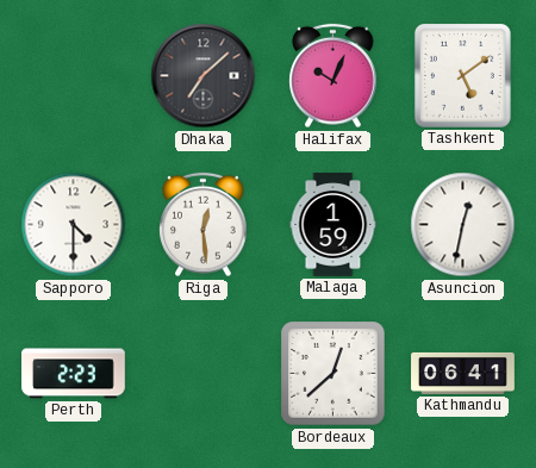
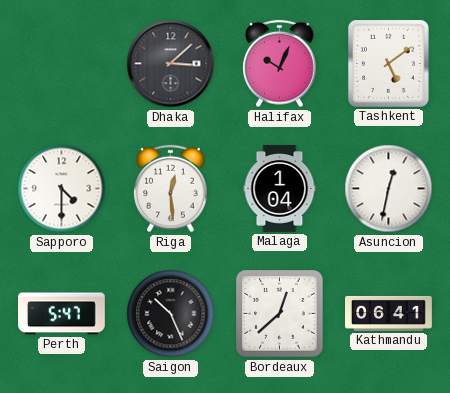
Dhaka: 7:08 -> 3:08 (171, 64)
Malaga: 1:59 -> 1:04 (280, 189)
Perth: 2:23 -> 5:47 (62, 314)
Saigon: none -> 10:26 (171, 314)
